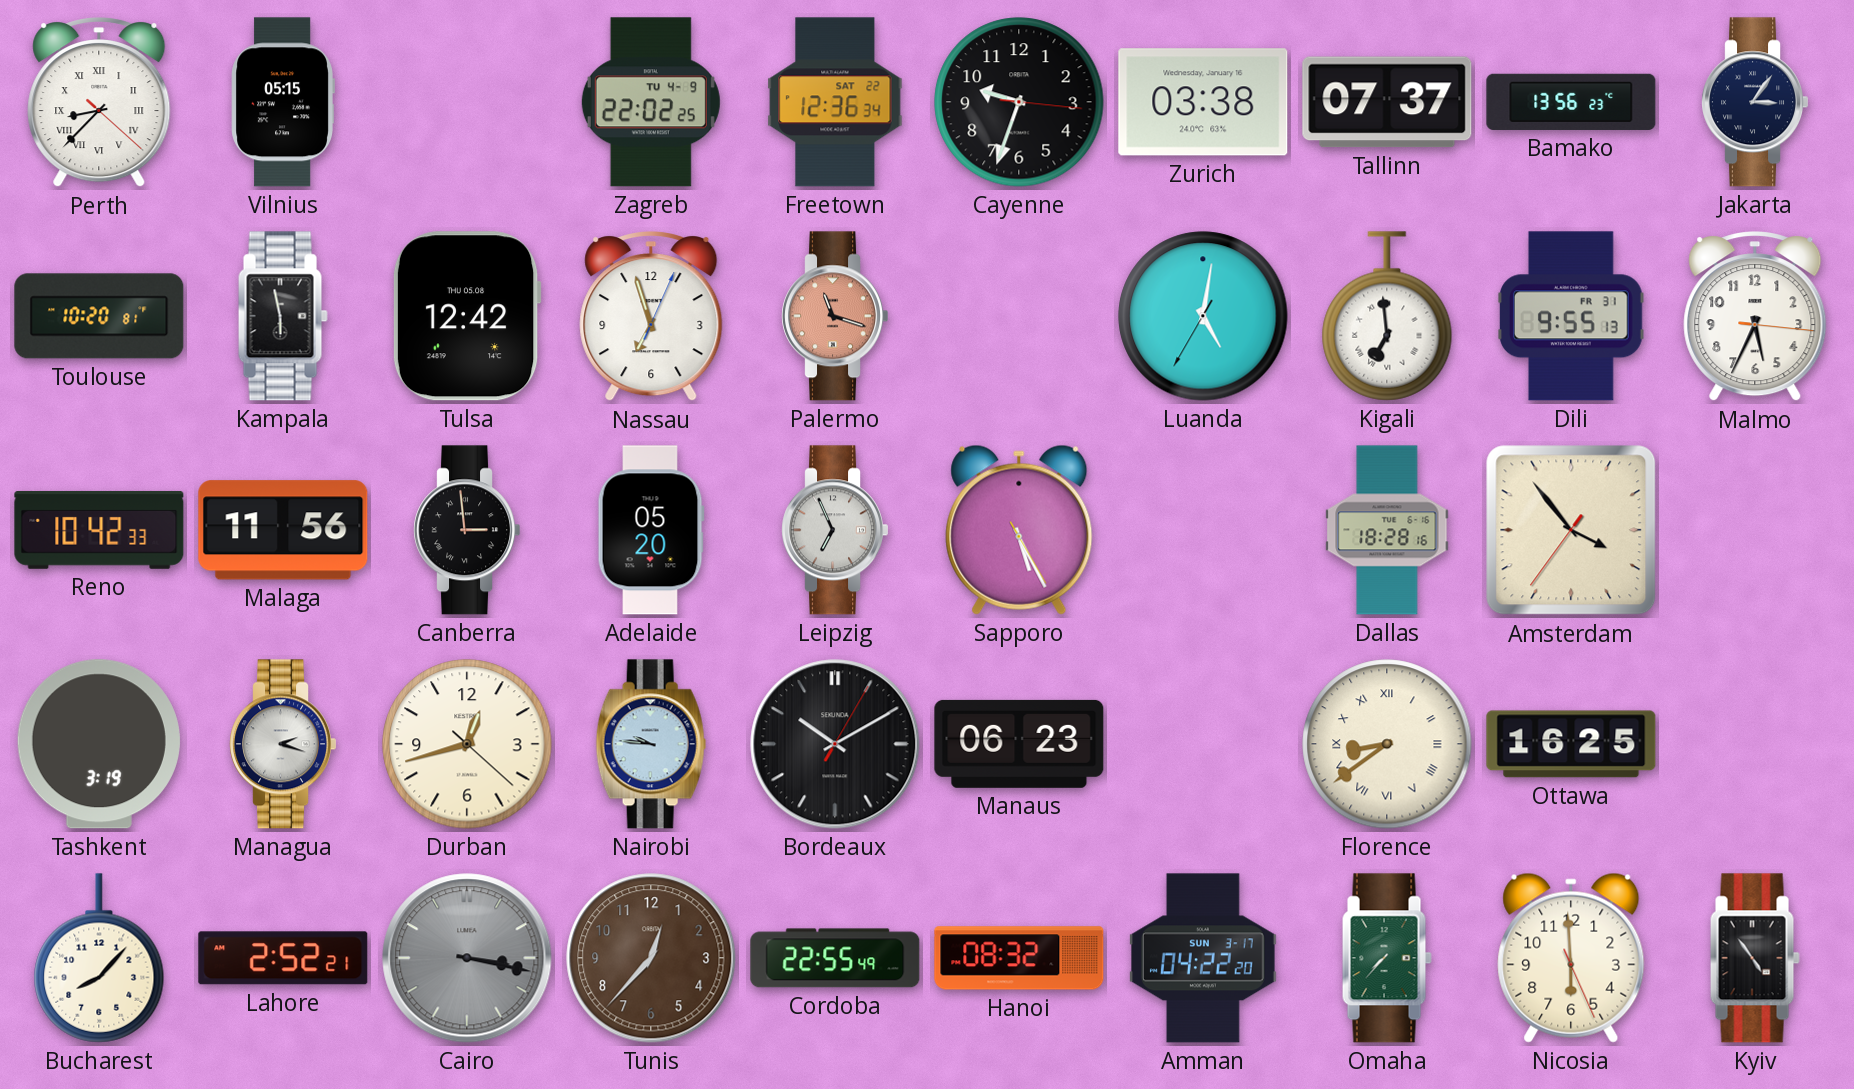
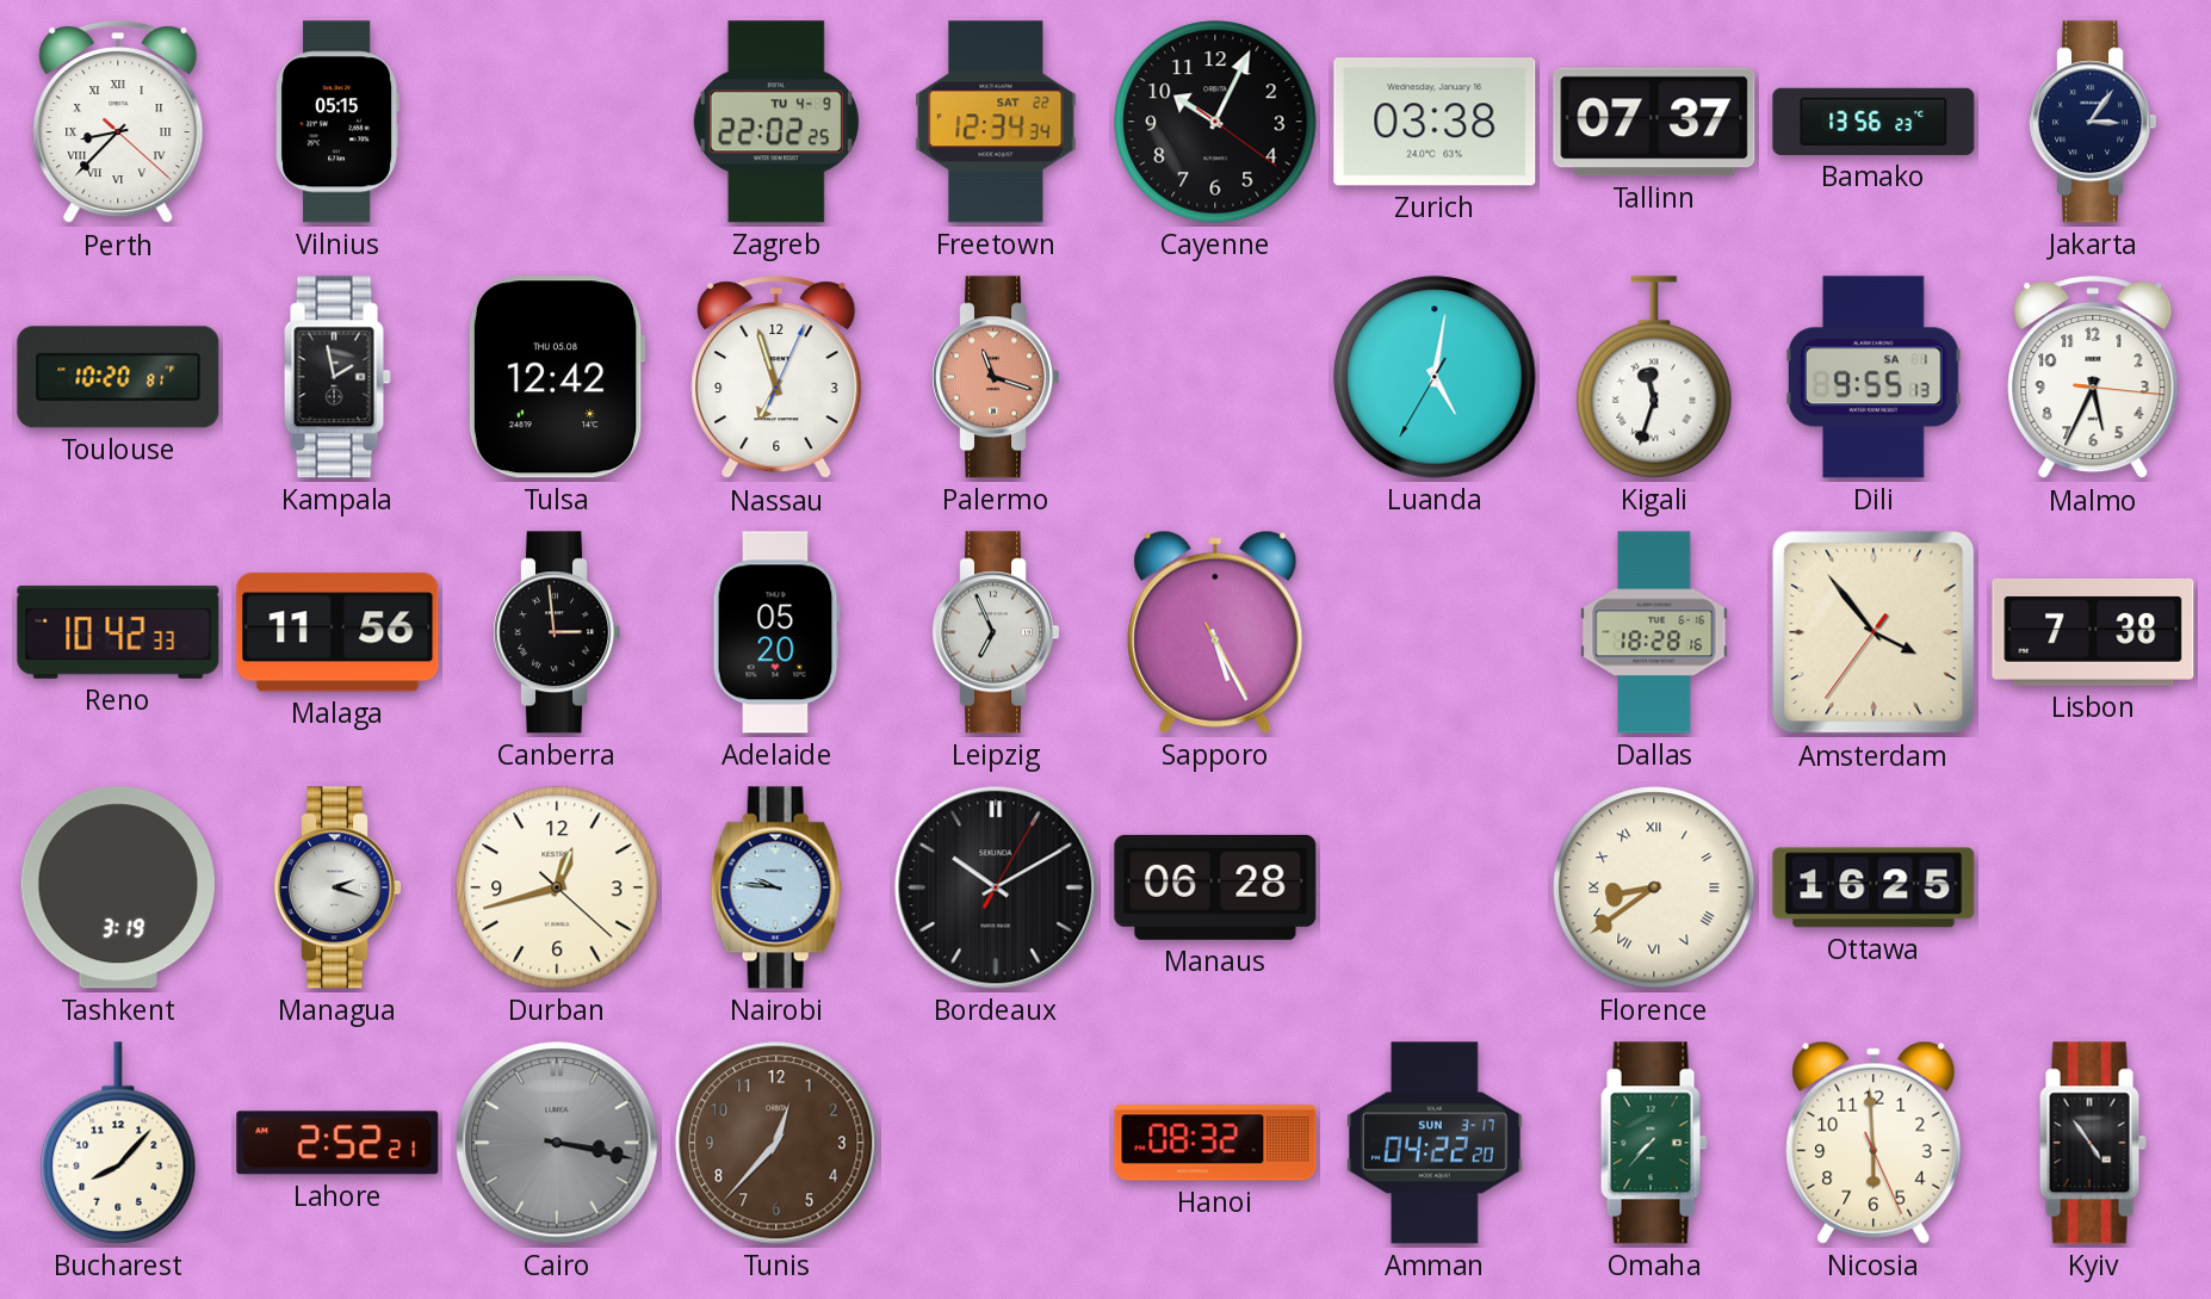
Freetown: 12:36 -> 12:34 (996, 122)
Cayenne: 9:33 -> 10:04 (1215, 122)
Kampala: 5:58 -> 1:58 (337, 377)
Kigali: 6:59 -> 11:33 (1654, 377)
Dili date: FR 31 -> SA 1 (1875, 377)
Lisbon: none -> 7:38 (2093, 632)
Manaus: 06:23 -> 06:28 (1215, 887)
Cordoba: 22:55 -> none (835, 958)
